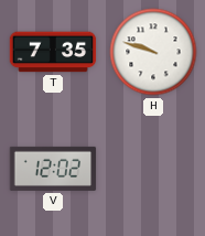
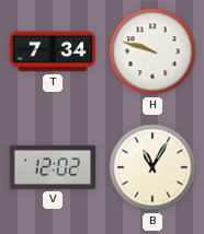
T: 7:35 -> 7:34 (53, 51)
B: none -> 11:05 (152, 167)
